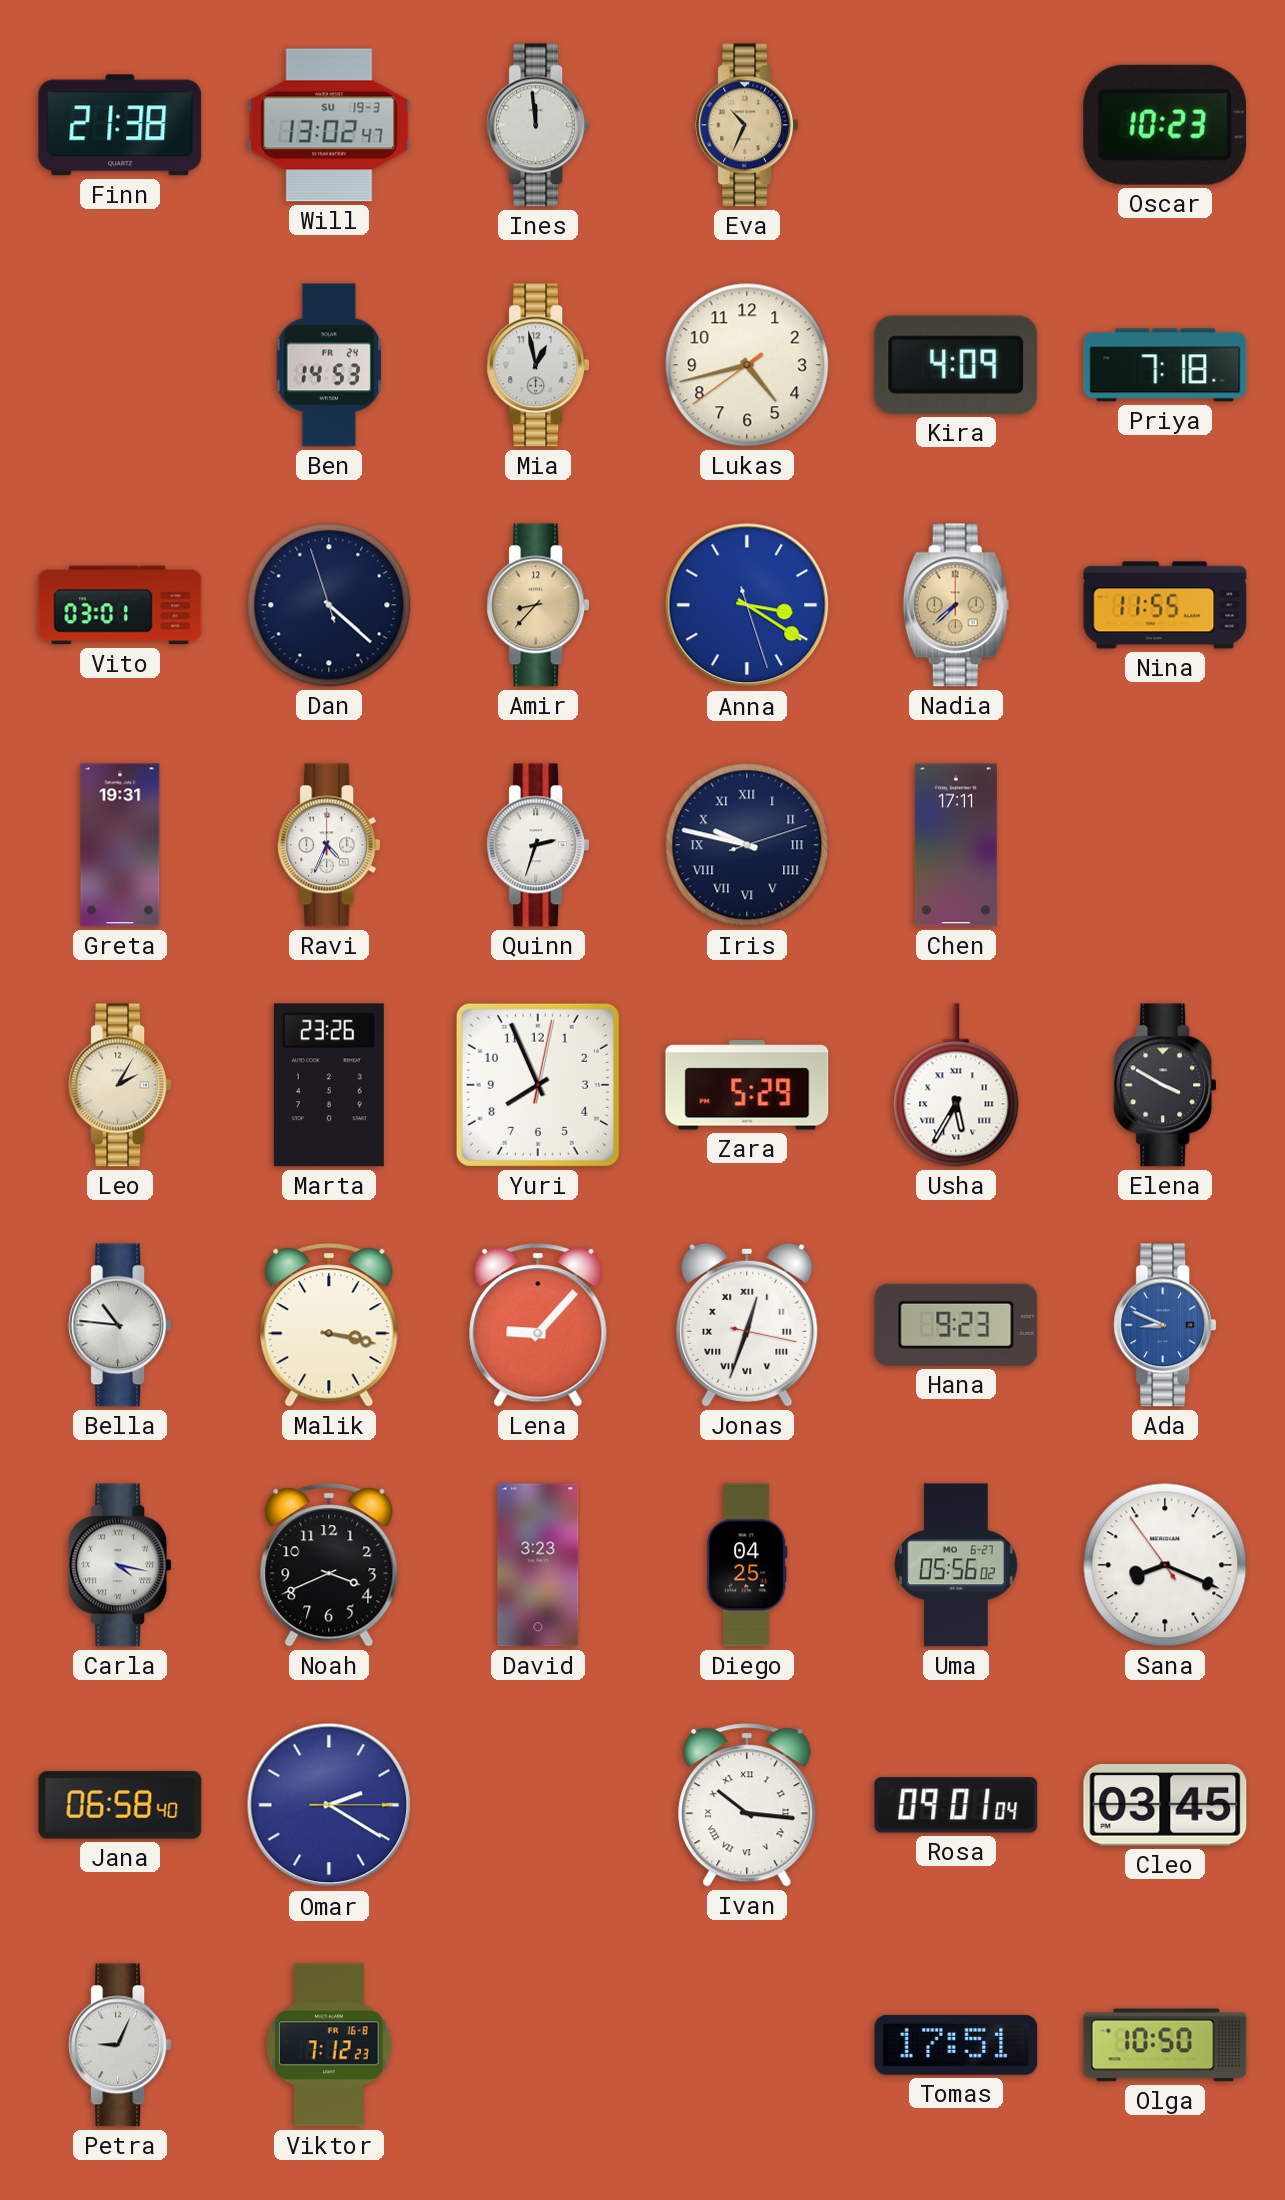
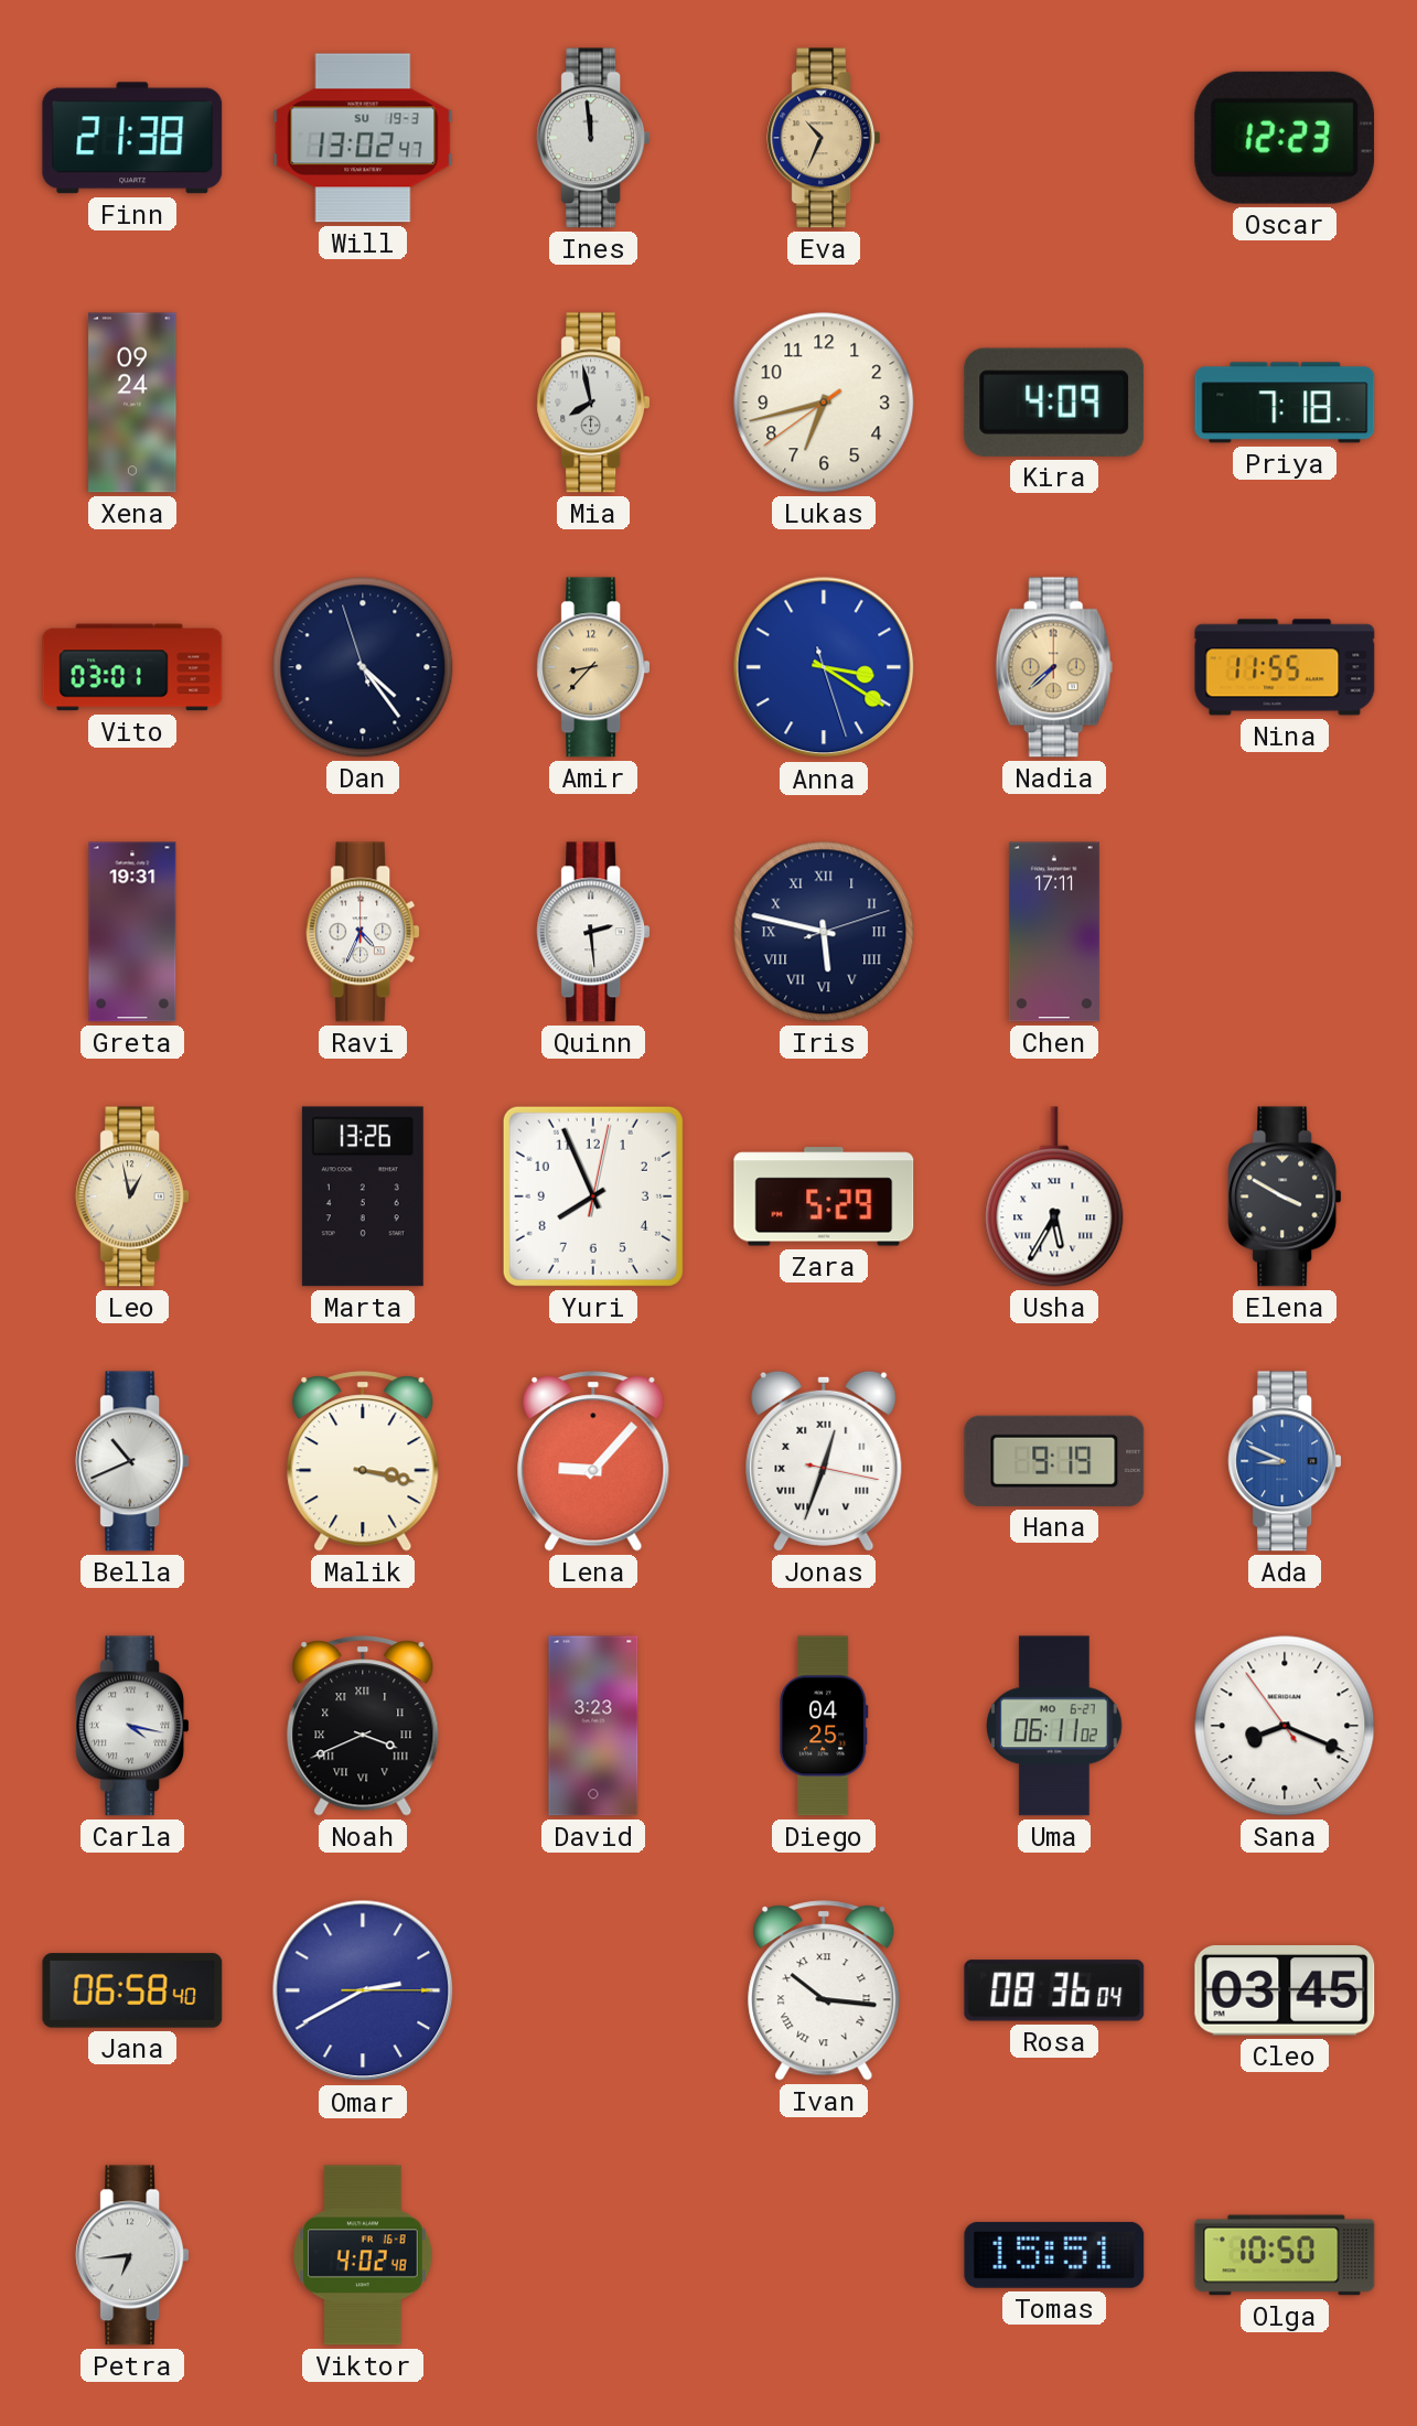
Oscar: 10:23 -> 12:23 (1285, 138)
Xena: none -> 09:24 (132, 402)
Ben: 14:53 -> none (329, 365)
Mia: 12:58 -> 7:58 (593, 402)
Lukas: 4:42 -> 6:42 (824, 402)
Dan: 4:21 -> 4:23 (363, 667)
Quinn: 2:33 -> 2:29 (593, 932)
Iris: 9:47 -> 5:47 (824, 932)
Leo: 2:05 -> 12:58 (132, 1196)
Marta: 23:26 -> 13:26 (363, 1196)
Bella: 10:46 -> 10:41 (132, 1461)
Hana: 9:23 -> 9:19 (1054, 1461)
Noah numerals: Arabic -> Roman (363, 1726)
Uma: 05:56 -> 06:11 (1055, 1726)
Omar: 2:20 -> 2:40 (363, 1990)
Rosa: 09:01 -> 08:36 (1054, 1990)
Petra: 9:04 -> 6:44 (132, 2255)
Viktor: 7:12 -> 4:02 (363, 2255)
Tomas: 17:51 -> 15:51 (1054, 2255)
